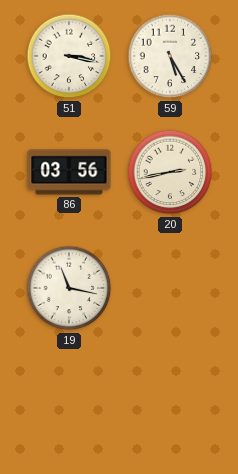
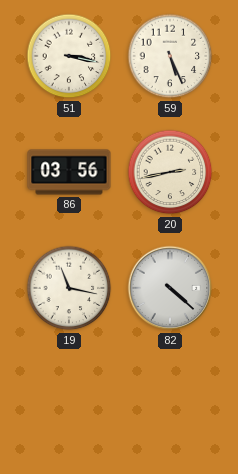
59: 5:25 -> 5:26 (170, 56)
82: none -> 4:22 (170, 288)
